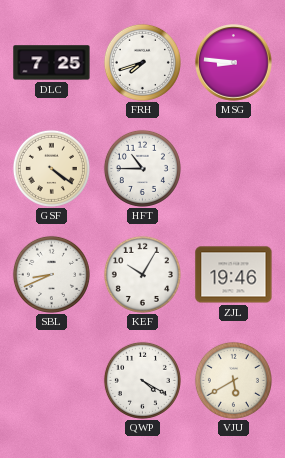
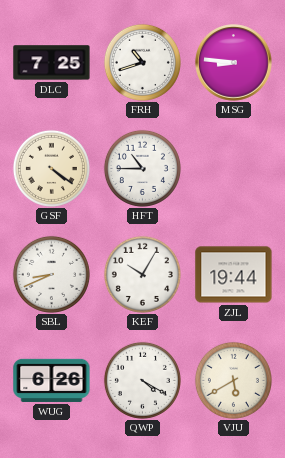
FRH: 7:42 -> 10:42 (142, 62)
ZJL: 19:46 -> 19:44 (234, 275)
WUG: none -> 6:26 (52, 380)
